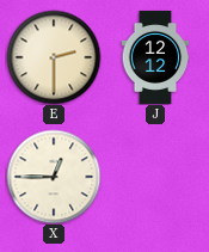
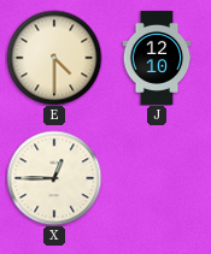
E: 2:30 -> 4:30 (54, 58)
J: 12:12 -> 12:10 (157, 58)
